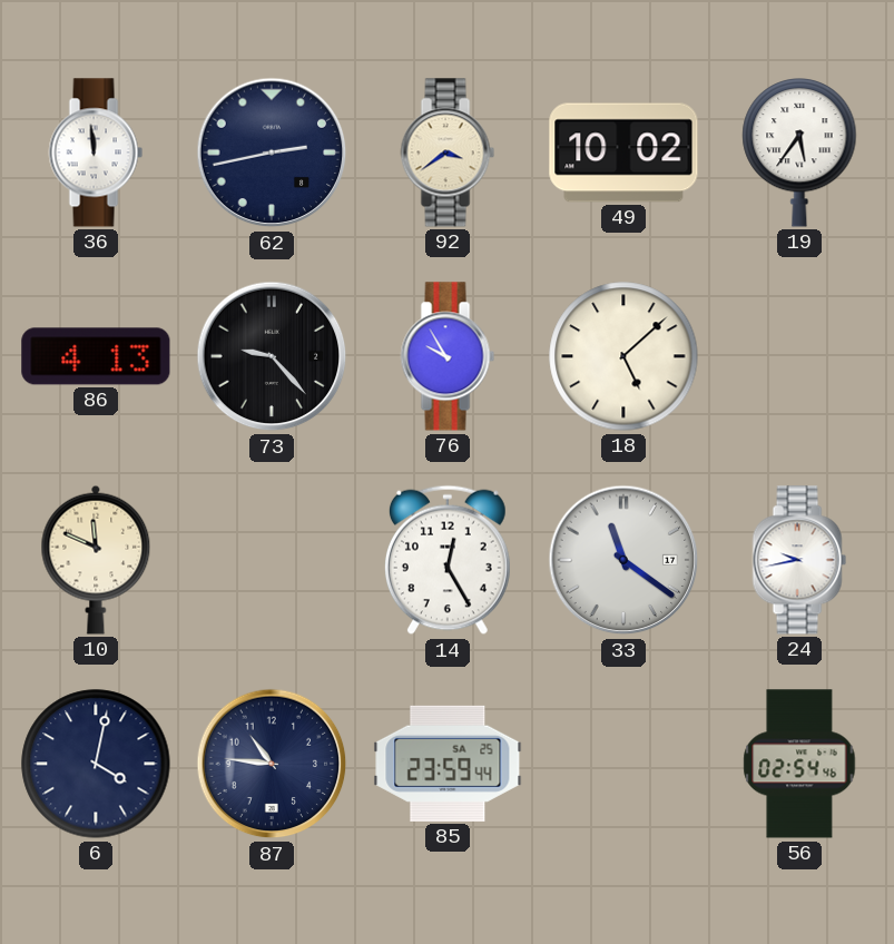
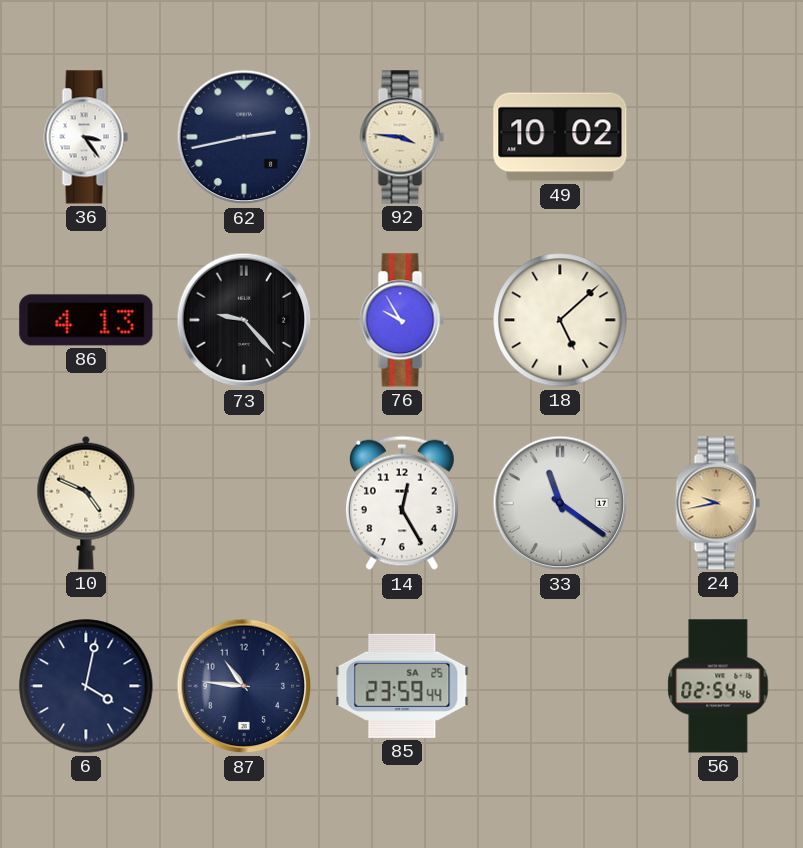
36: 11:59 -> 3:24 (86, 137)
92: 3:39 -> 3:46 (402, 137)
19: 5:36 -> none (799, 154)
10: 11:49 -> 4:49 (86, 503)
24 dial: white -> champagne (718, 503)
